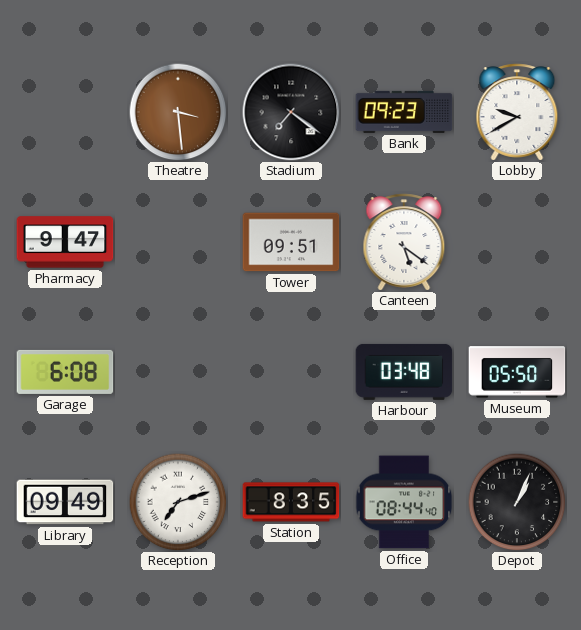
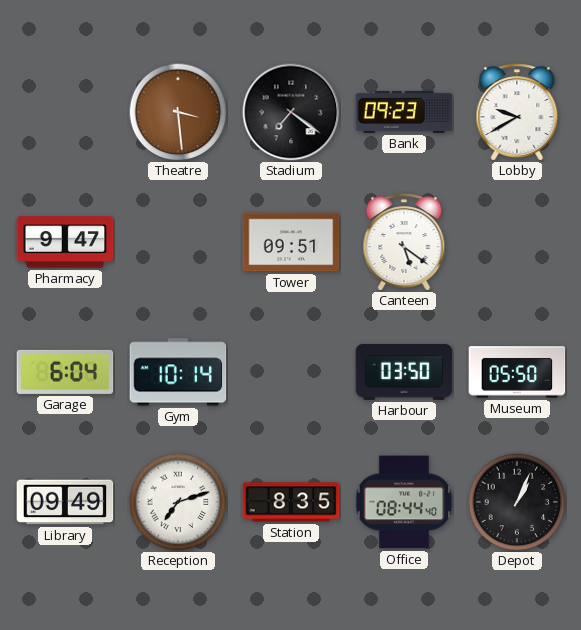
Garage: 6:08 -> 6:04 (65, 372)
Gym: none -> 10:14 (178, 372)
Harbour: 03:48 -> 03:50 (404, 372)
